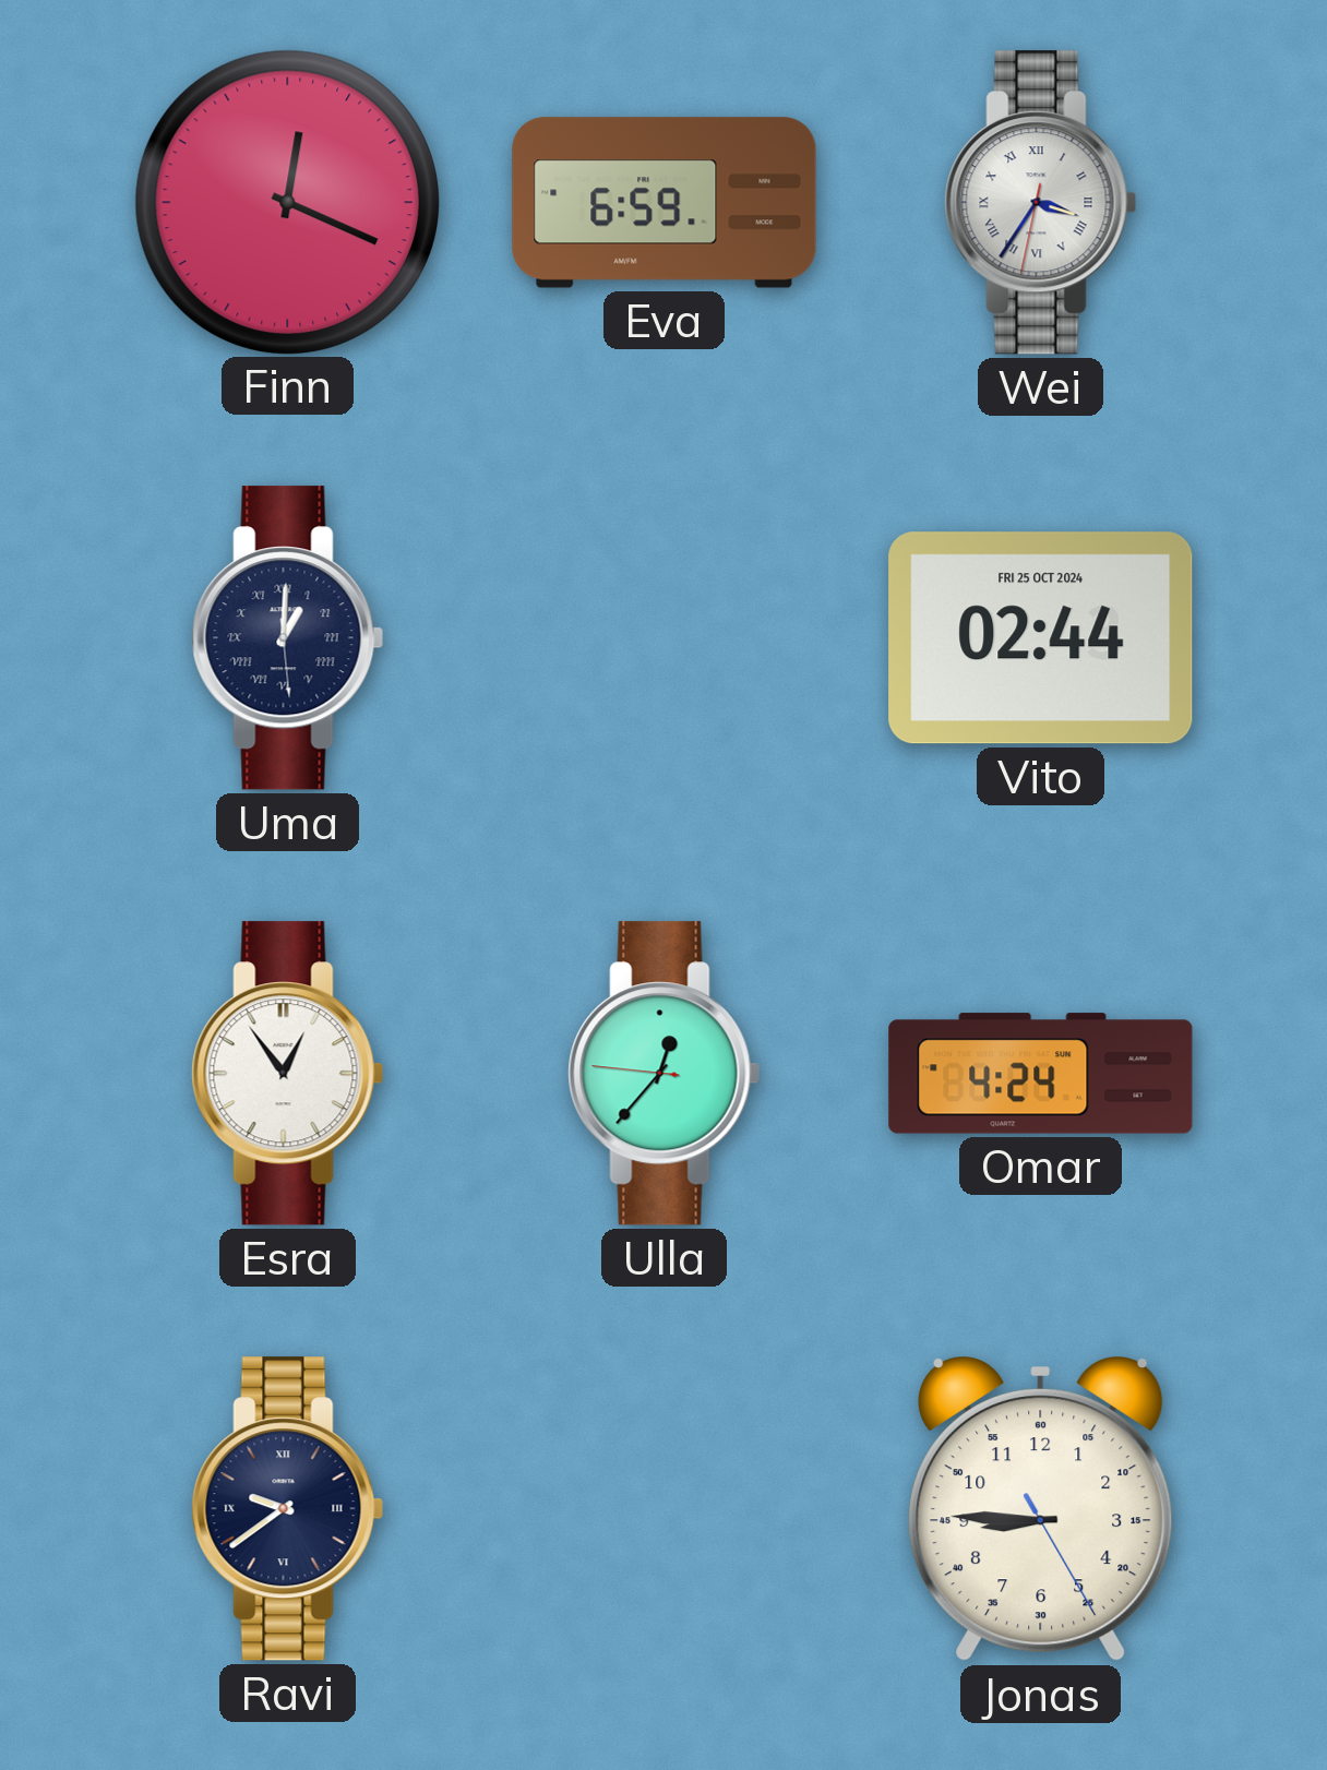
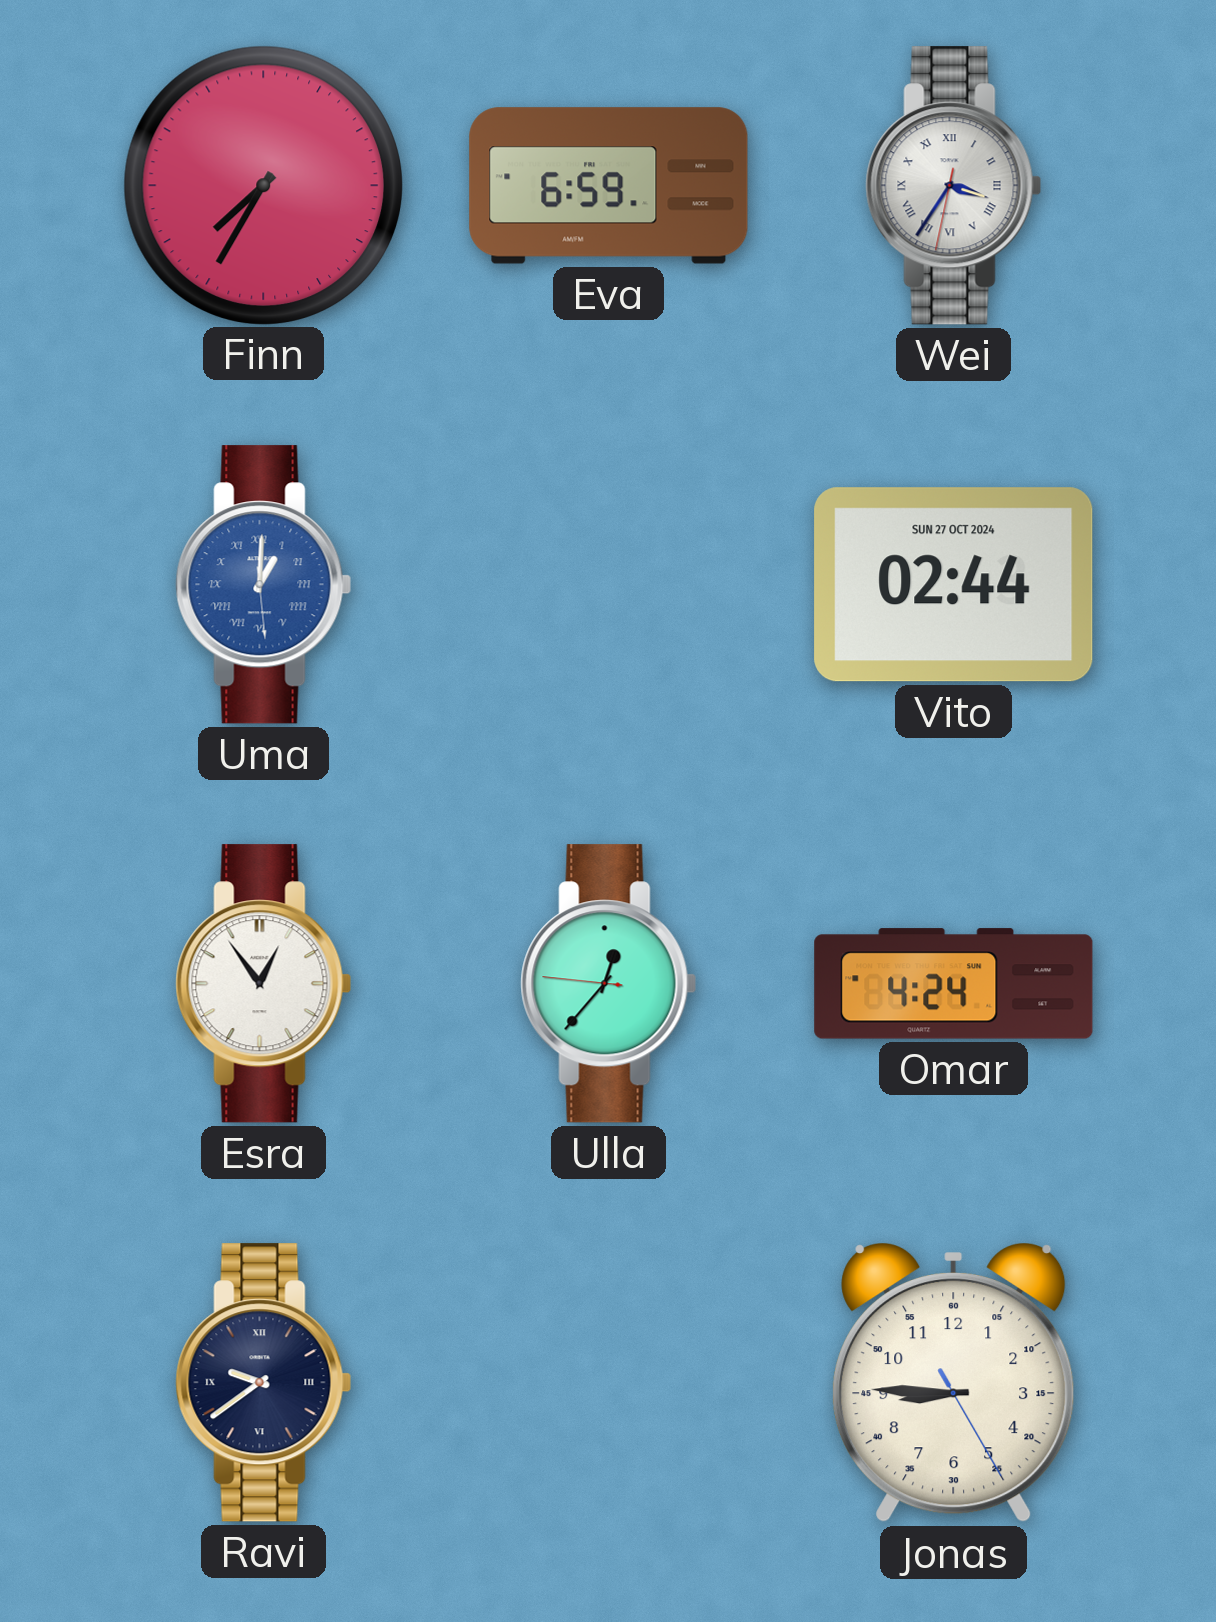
Finn: 12:19 -> 7:35 (263, 185)
Uma dial: navy -> blue (264, 585)
Vito date: FRI 25 OCT 2024 -> SUN 27 OCT 2024 (954, 585)
